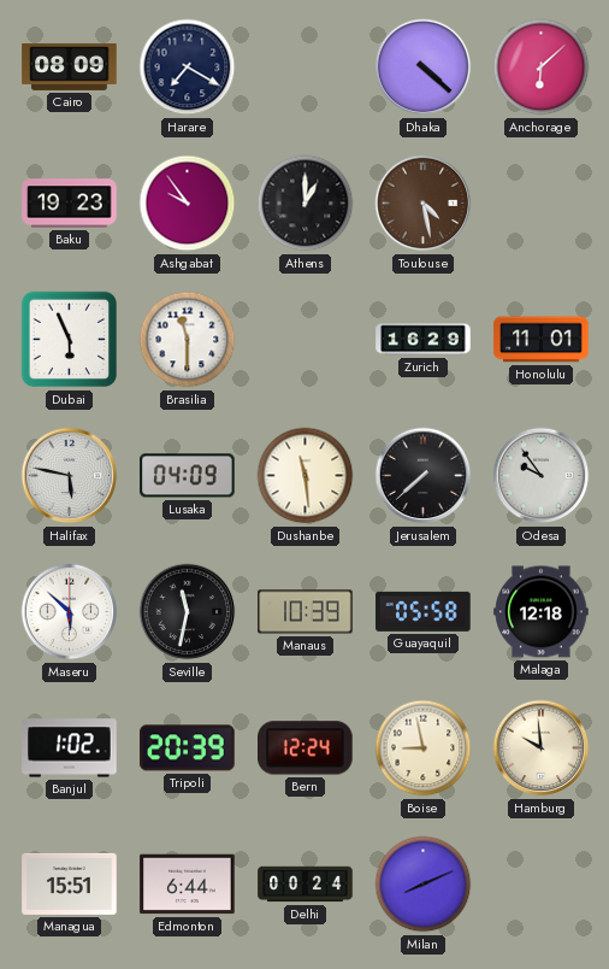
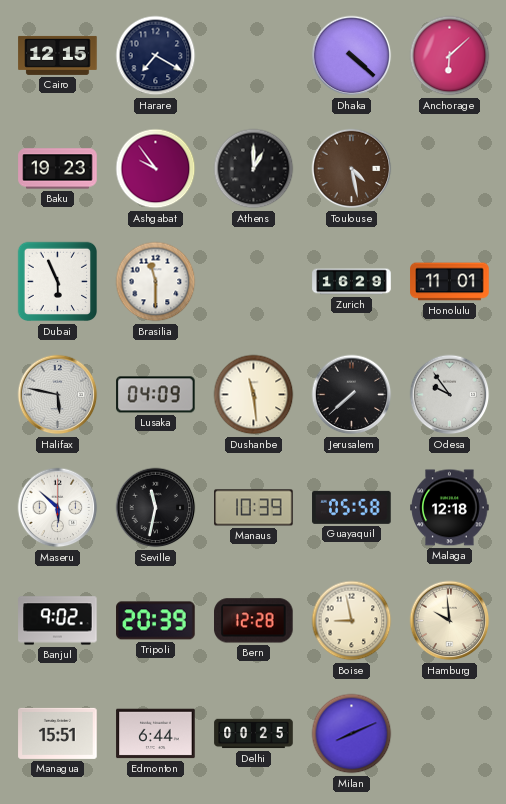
Cairo: 08:09 -> 12:15 (58, 55)
Banjul: 1:02 -> 9:02 (58, 621)
Bern: 12:24 -> 12:28 (254, 621)
Delhi: 00:24 -> 00:25 (254, 734)
